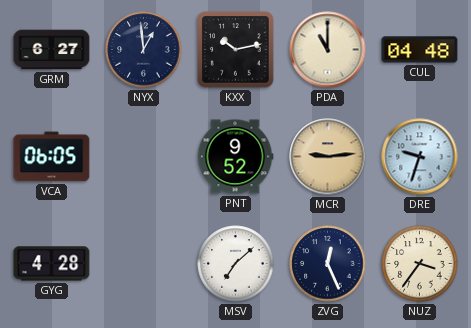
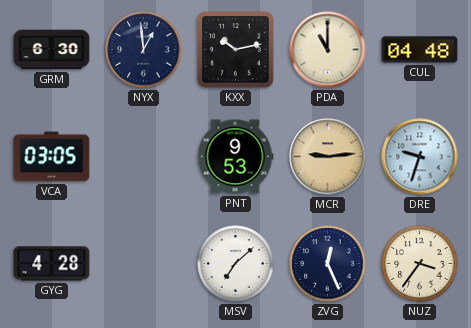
GRM: 6:27 -> 6:30 (52, 50)
VCA: 06:05 -> 03:05 (52, 157)
PNT: 9:52 -> 9:53 (235, 157)
